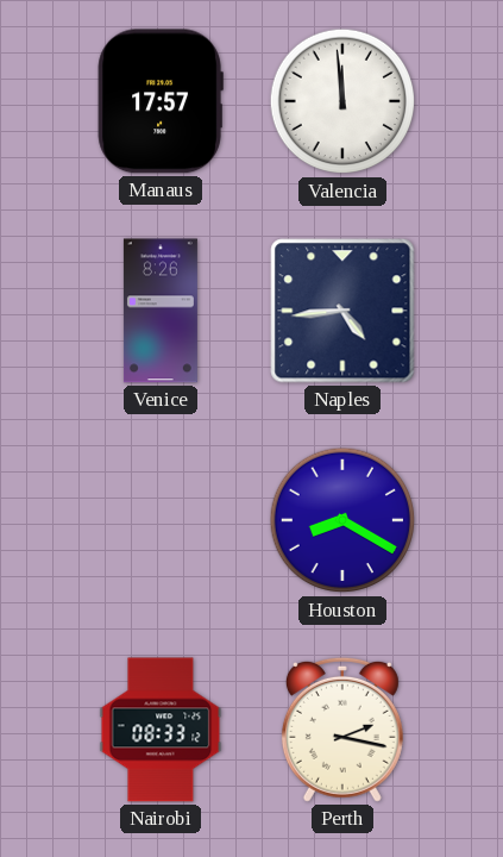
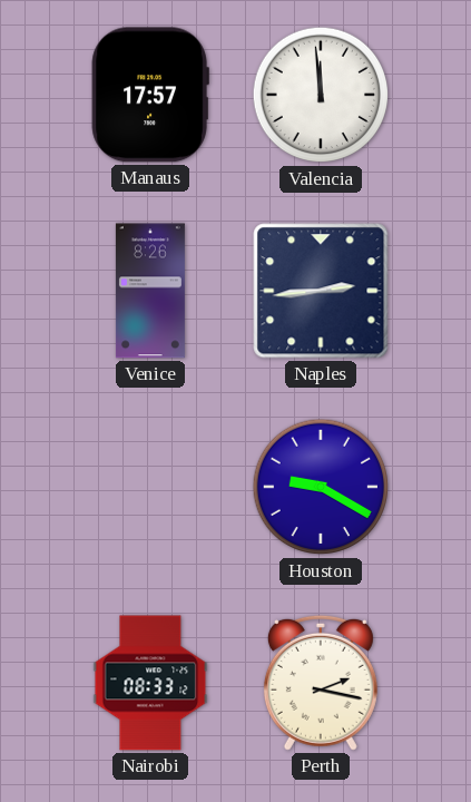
Naples: 4:44 -> 2:44 (321, 291)
Houston: 8:20 -> 9:20 (321, 487)
